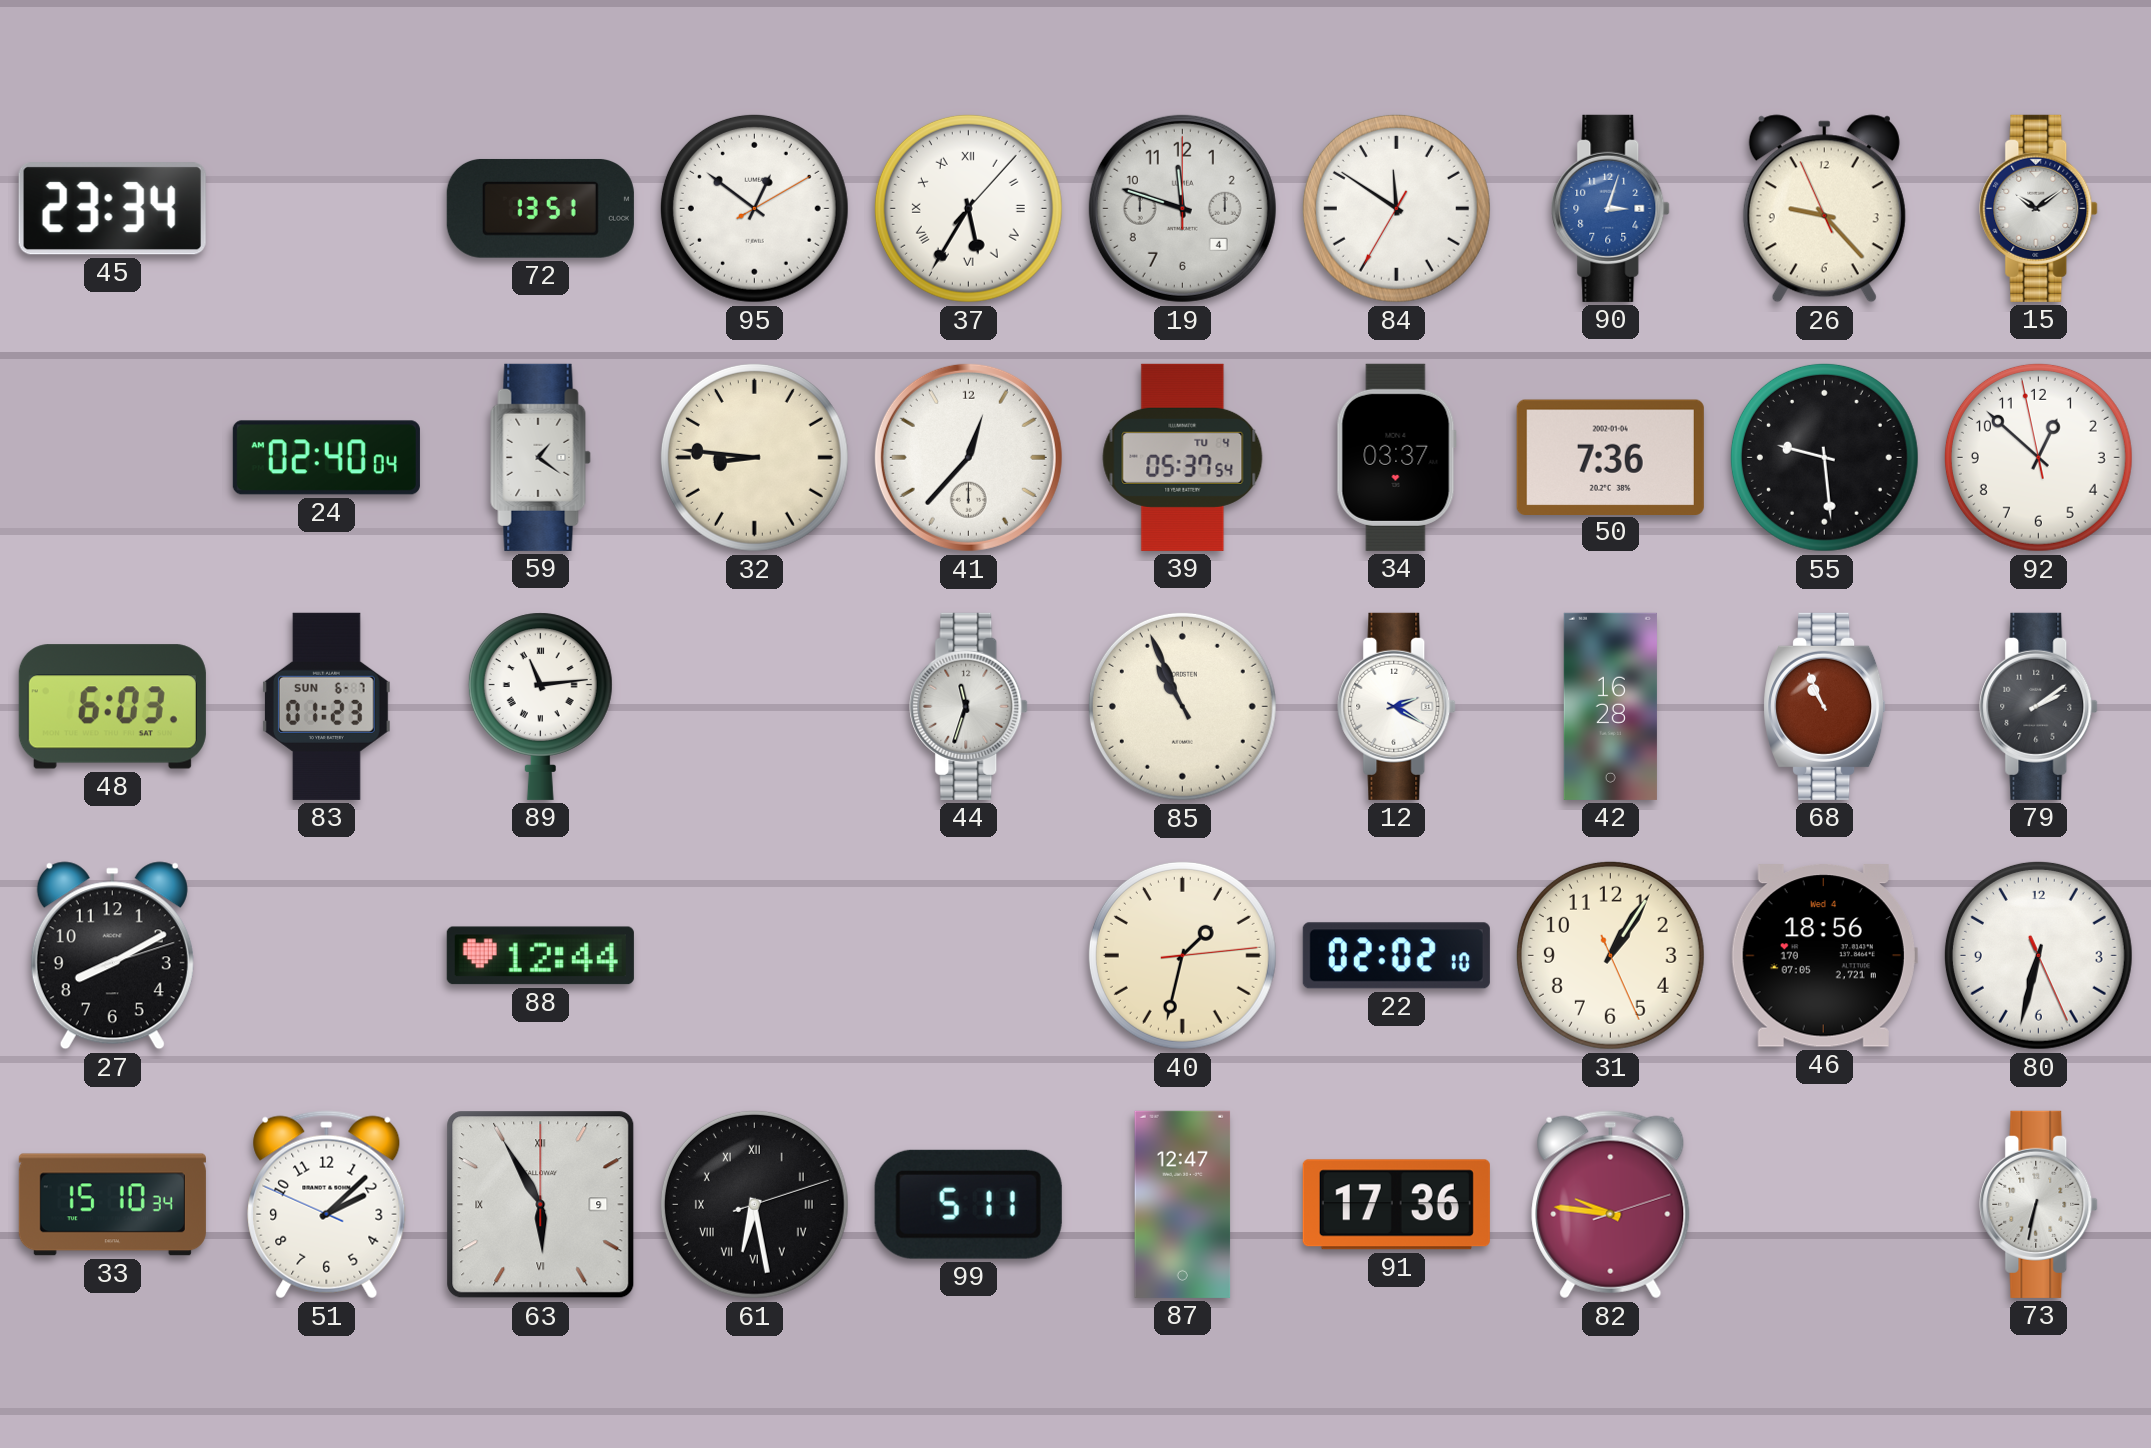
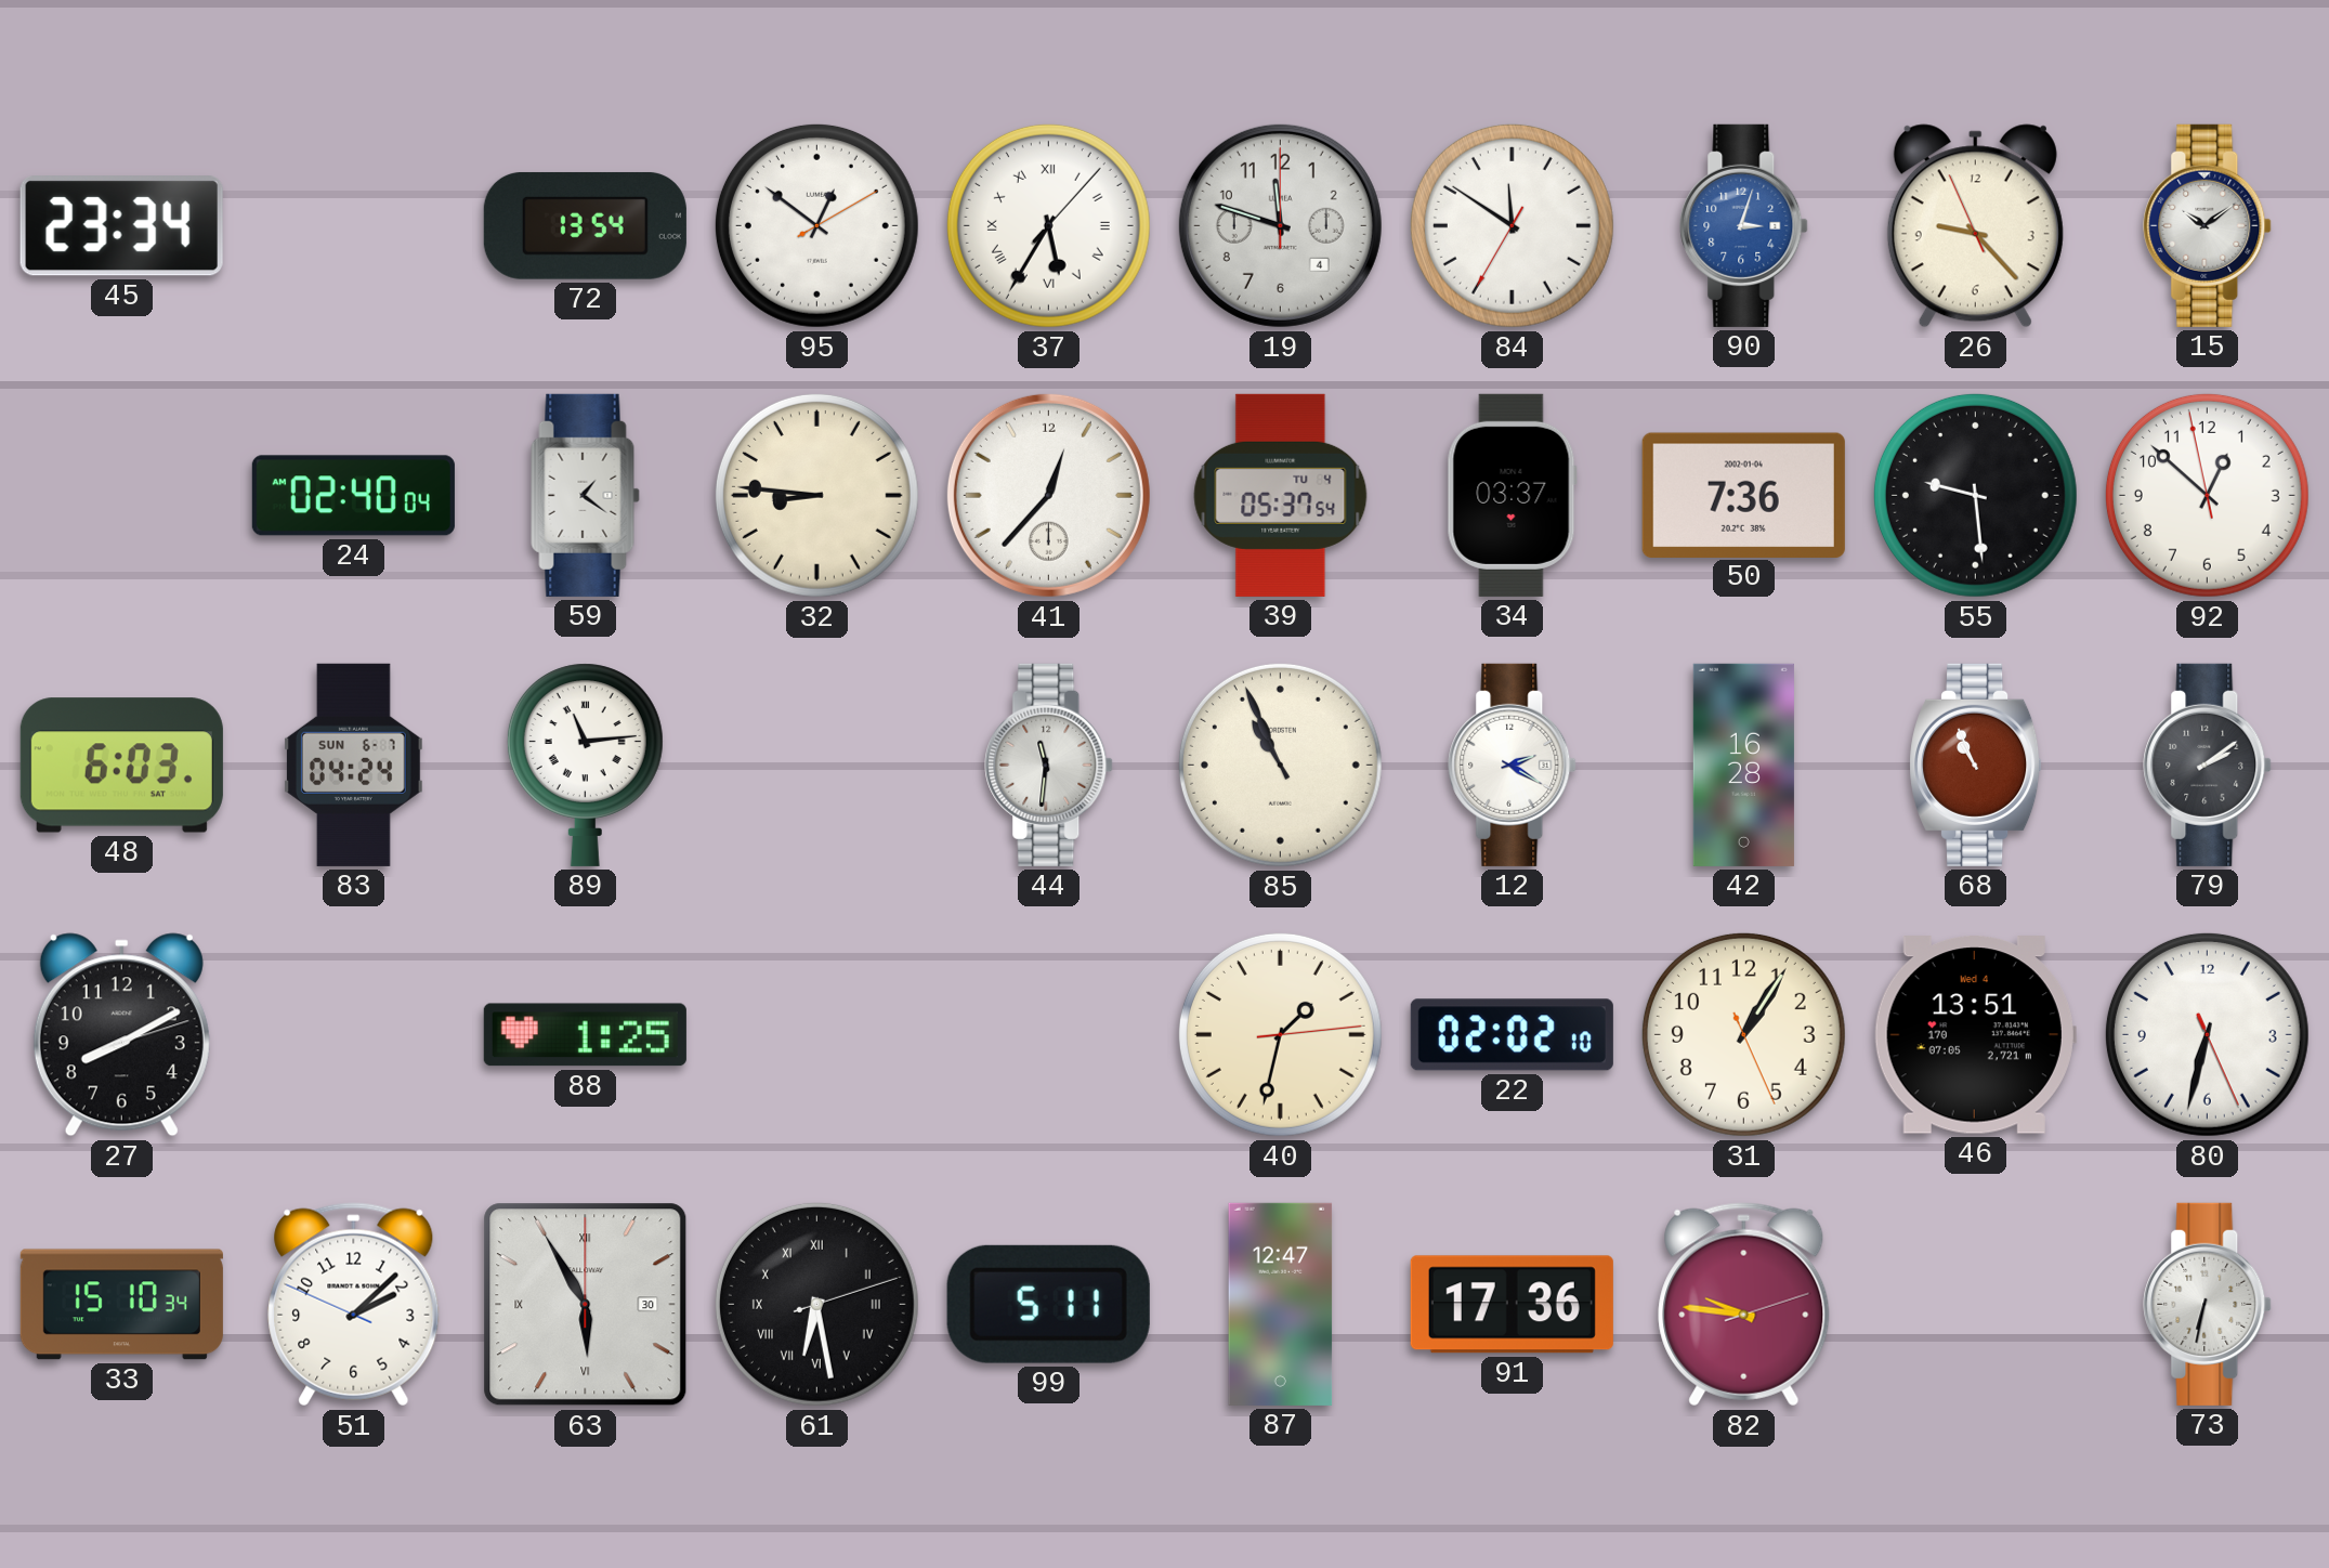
72: 13:51 -> 13:54 (585, 225)
83: 01:23 -> 04:24 (353, 765)
44: 11:33 -> 11:31 (1049, 765)
88: 12:44 -> 1:25 (585, 1035)
46: 18:56 -> 13:51 (1975, 1035)
63 date: 9 -> 30 (586, 1305)
